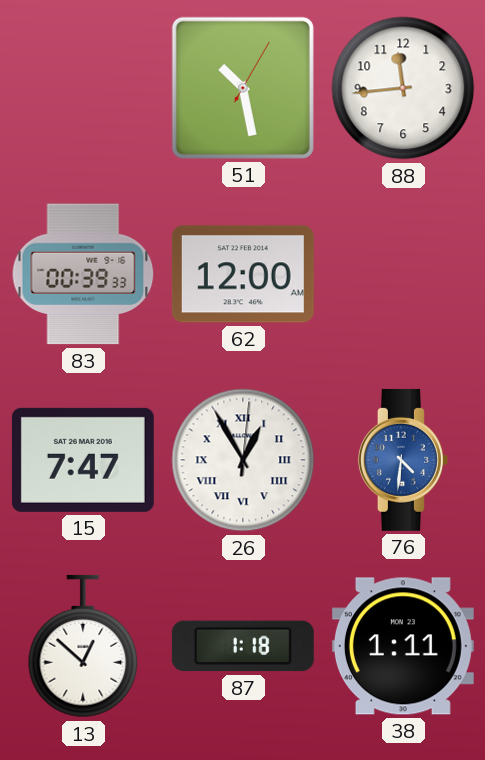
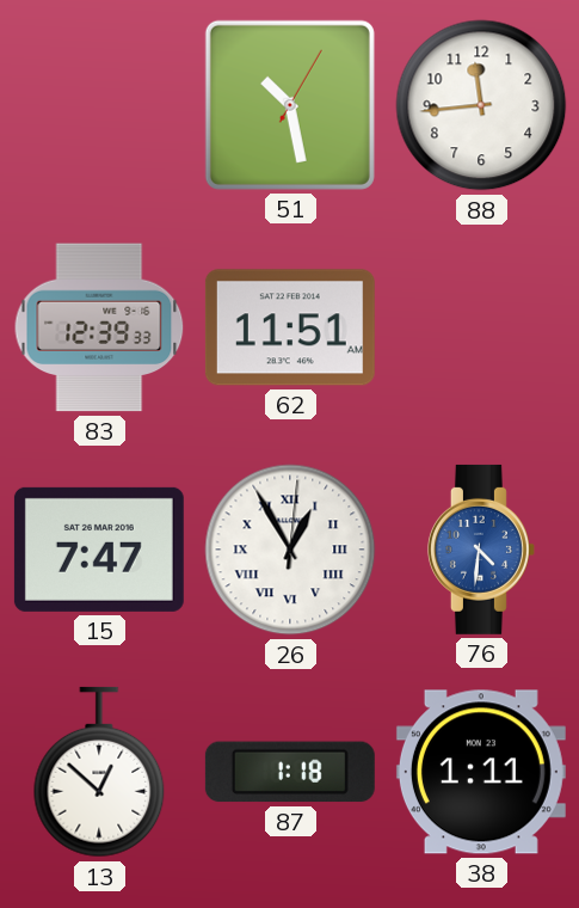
83: 00:39 -> 12:39 (99, 327)
62: 12:00 -> 11:51 (290, 327)
